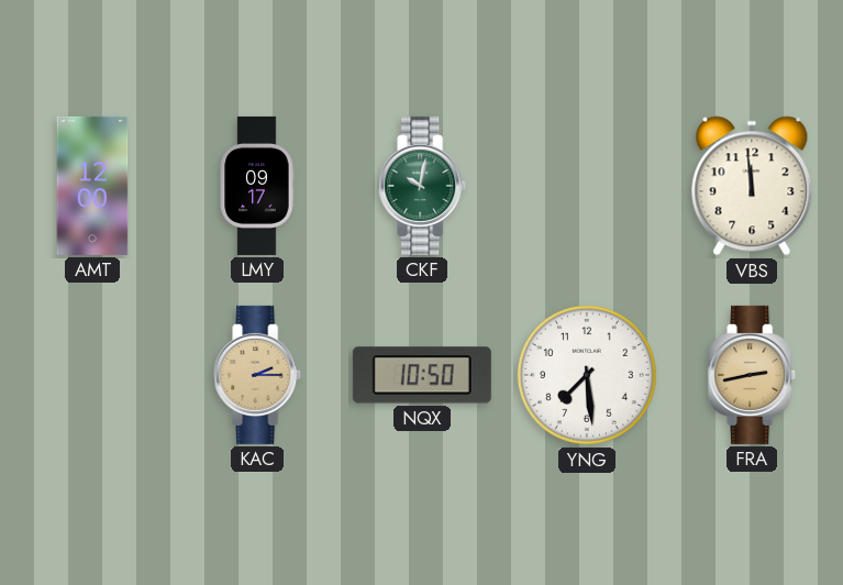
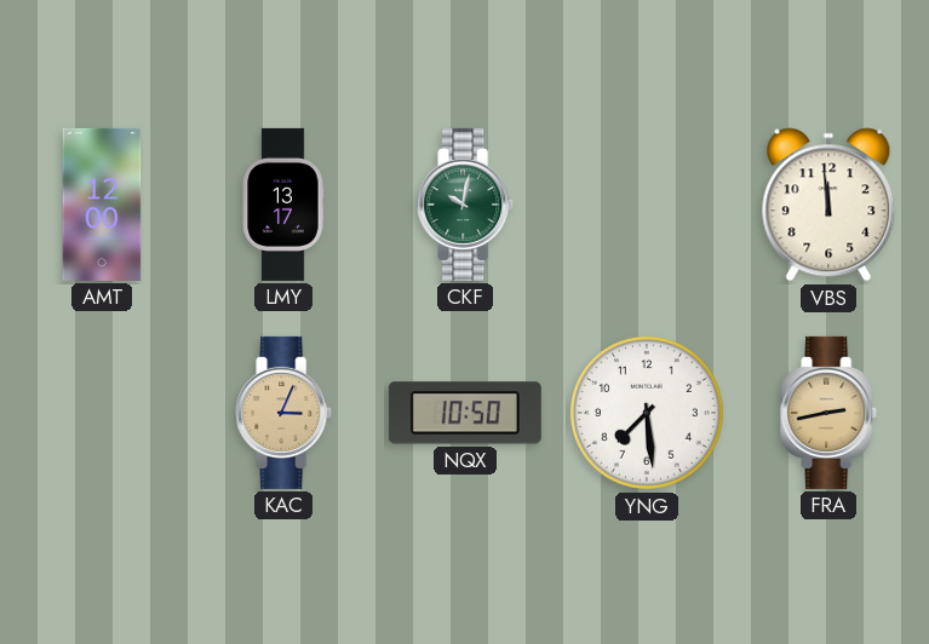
LMY: 09:17 -> 13:17 (283, 205)
KAC: 2:15 -> 3:04 (285, 413)
